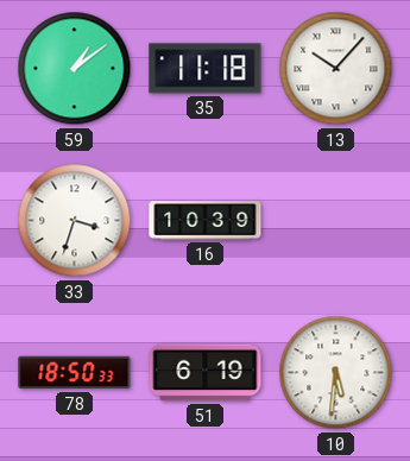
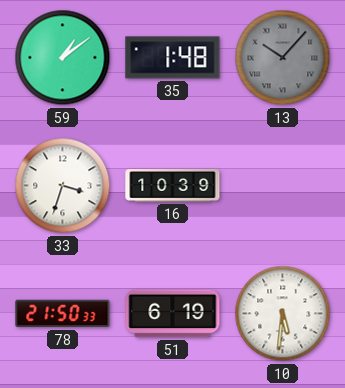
35: 11:18 -> 1:48 (173, 58)
13 dial: white -> grey (283, 58)
78: 18:50 -> 21:50 (63, 314)
